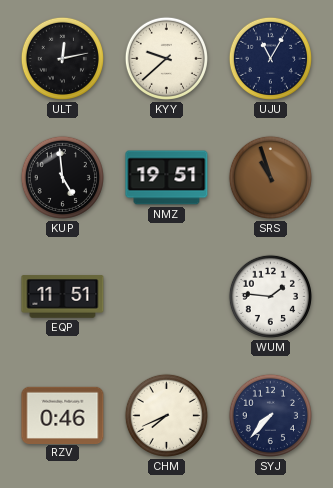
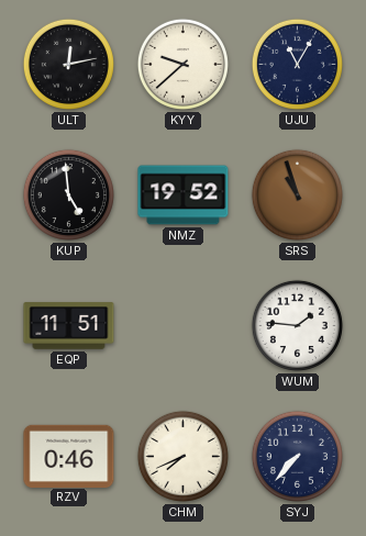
NMZ: 19:51 -> 19:52 (184, 196)
